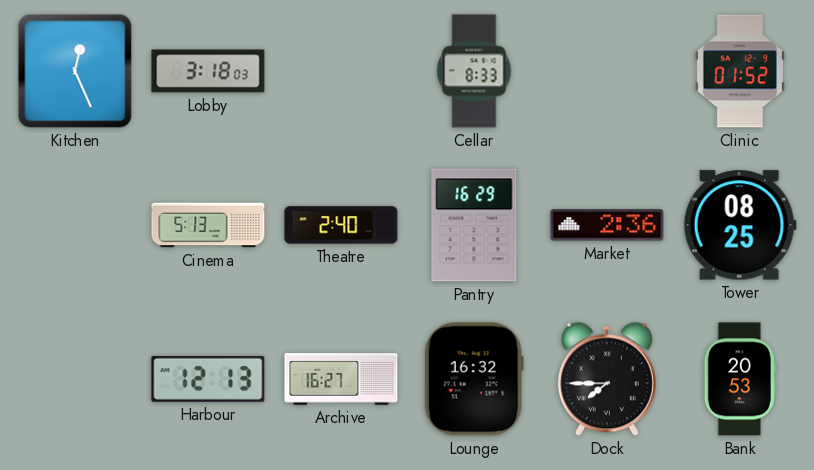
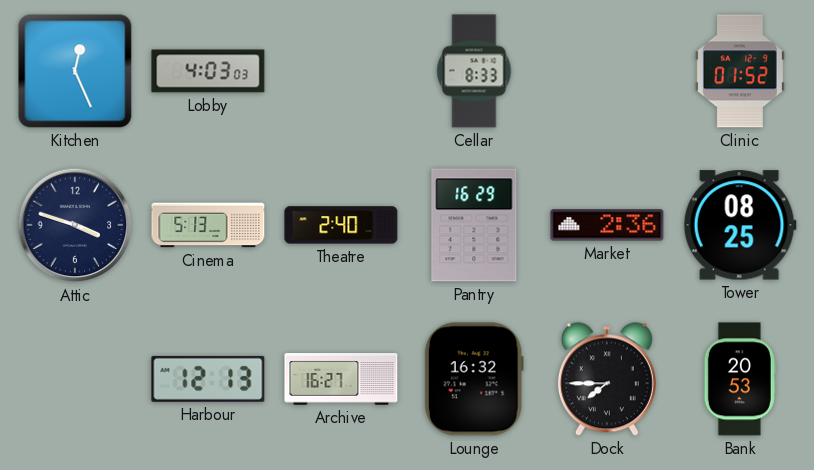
Lobby: 3:18 -> 4:03 (208, 71)
Attic: none -> 3:48 (75, 225)
